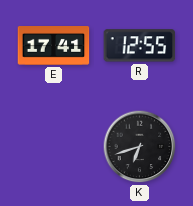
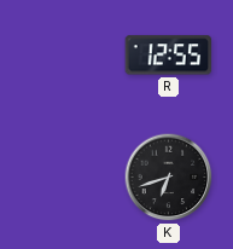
E: 17:41 -> none (54, 46)
